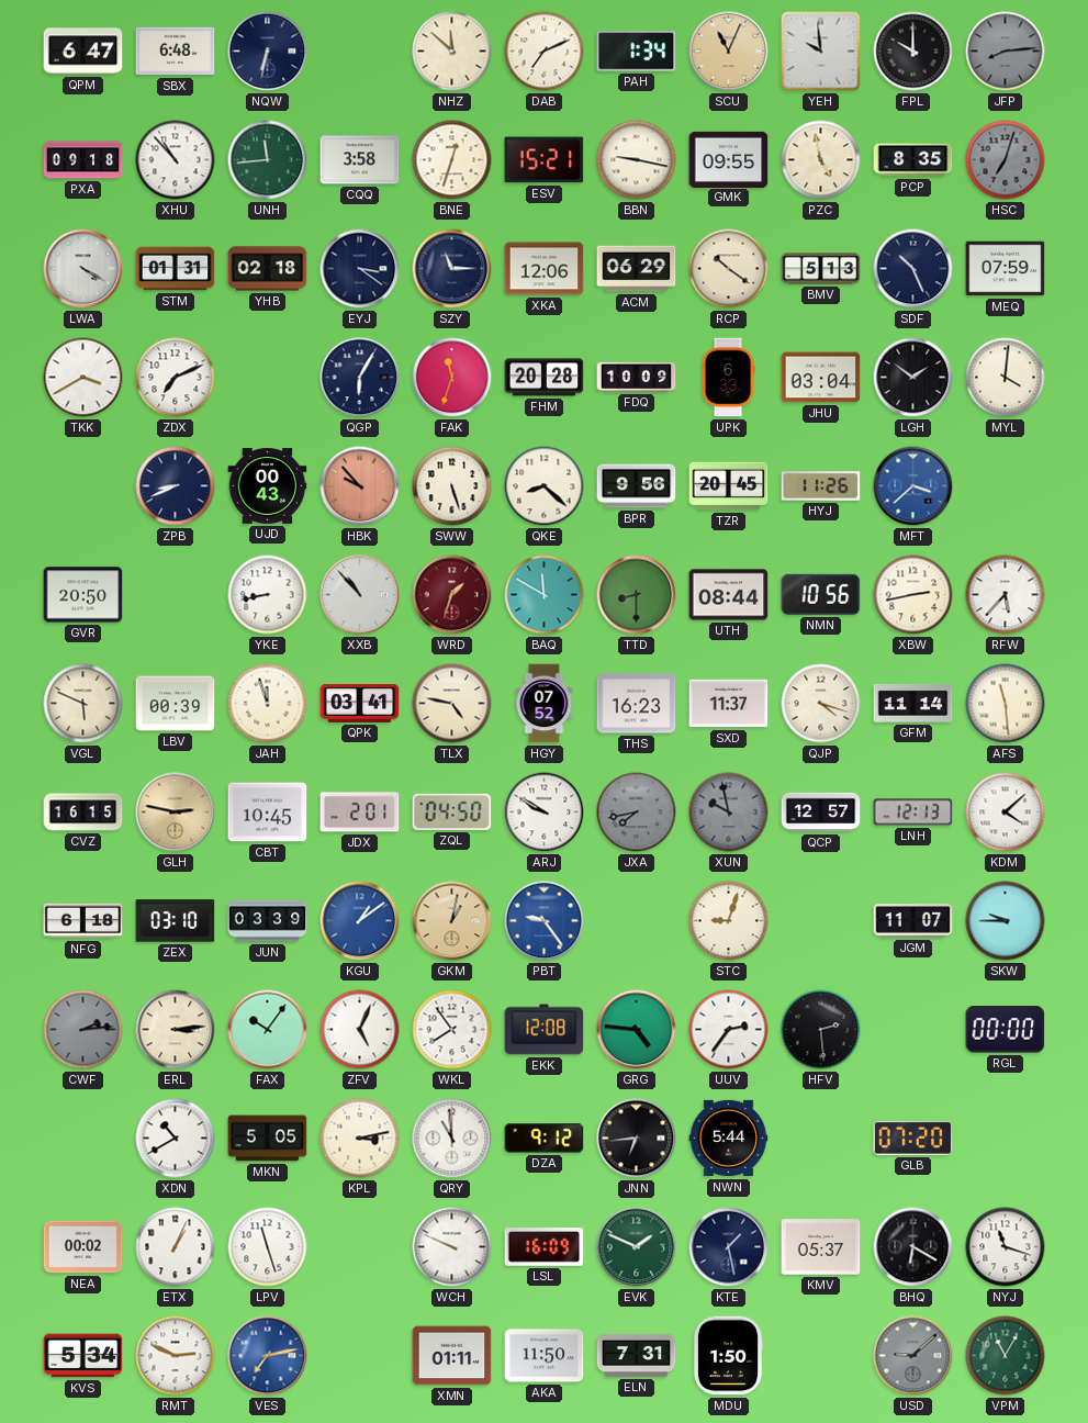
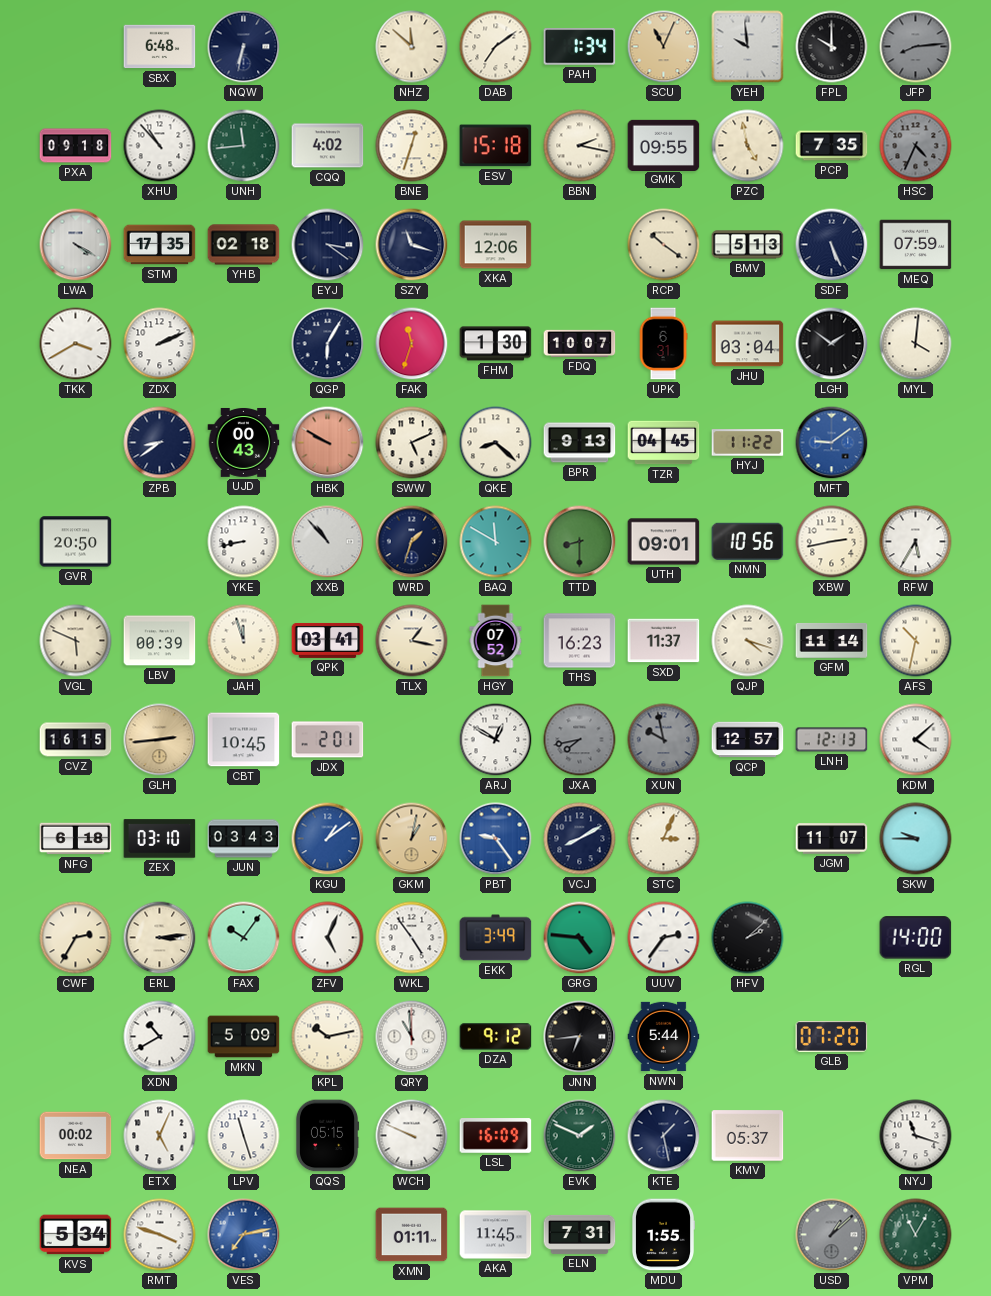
QPM: 6:47 -> none (83, 52)
DAB: 7:11 -> 7:09 (496, 47)
CQQ: 3:58 -> 4:02 (328, 146)
ESV: 15:21 -> 15:18 (496, 146)
BBN: 9:17 -> 2:17 (580, 146)
PCP: 8:35 -> 7:35 (832, 146)
HSC: 7:03 -> 4:34 (916, 146)
STM: 01:31 -> 17:35 (160, 245)
SZY: 11:15 -> 11:18 (412, 245)
ACM: 06:29 -> none (637, 269)
SDF: 10:26 -> 5:26 (832, 245)
ZDX: 7:11 -> 2:11 (160, 344)
FHM: 20:28 -> 1:30 (496, 344)
FDQ: 10:09 -> 10:07 (580, 343)
UPK: 6:33 -> 6:31 (663, 344)
ZPB: 8:41 -> 8:39 (160, 443)
HBK: 9:53 -> 9:50 (328, 443)
SWW: 5:27 -> 5:11 (412, 443)
BPR: 9:56 -> 9:13 (580, 443)
TZR: 20:45 -> 04:45 (664, 443)
HYJ: 11:26 -> 11:22 (748, 443)
MFT: 3:38 -> 9:09 (832, 443)
WRD dial: burgundy -> navy (412, 542)
UTH: 08:44 -> 09:01 (664, 542)
RFW: 5:37 -> 5:35 (916, 542)
TLX: 4:47 -> 1:17 (412, 641)
AFS: 11:29 -> 10:32 (916, 641)
GLH: 2:47 -> 2:44 (160, 740)
ZQL: 04:50 -> none (452, 811)
ARJ: 9:50 -> 12:50 (496, 740)
JUN: 03:39 -> 03:43 (244, 839)
VCJ: none -> 8:10 (580, 839)
STC: 9:03 -> 3:04 (664, 839)
CWF: 2:14 -> 2:35 (76, 938)
CWF dial: grey -> cream (76, 938)
WKL: 7:54 -> 4:54 (412, 938)
EKK: 12:08 -> 3:49 (496, 938)
HFV: 2:29 -> 2:08 (748, 938)
RGL: 00:00 -> 14:00 (916, 938)
MKN: 5:05 -> 5:09 (244, 1037)
KPL: 3:13 -> 10:13 (328, 1037)
ETX: 1:04 -> 5:04 (160, 1136)
QQS: none -> 05:15 (327, 1136)
BHQ: 6:20 -> none (913, 1247)
RMT: 2:49 -> 3:48 (160, 1235)
AKA: 11:50 -> 11:45 (496, 1235)
MDU: 1:50 -> 1:55 (662, 1235)
USD: 9:08 -> 1:08 (832, 1235)
